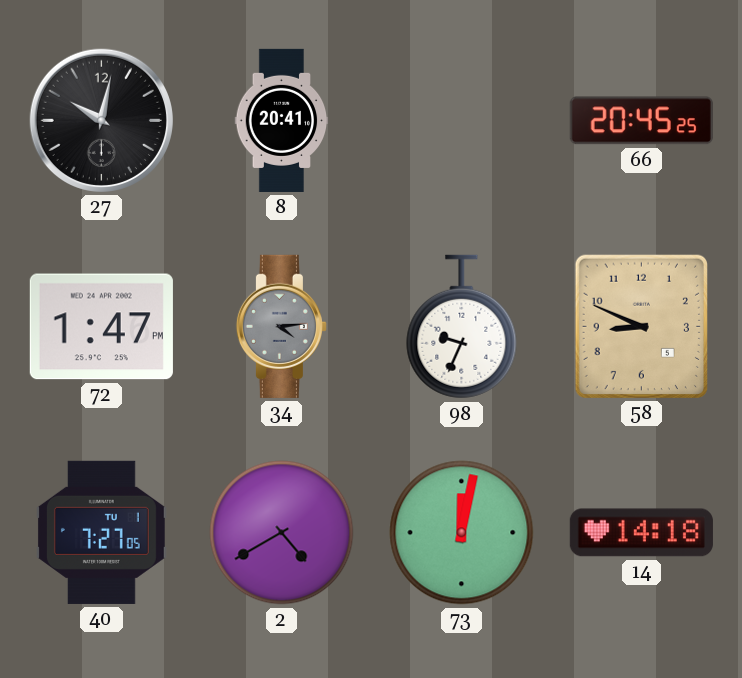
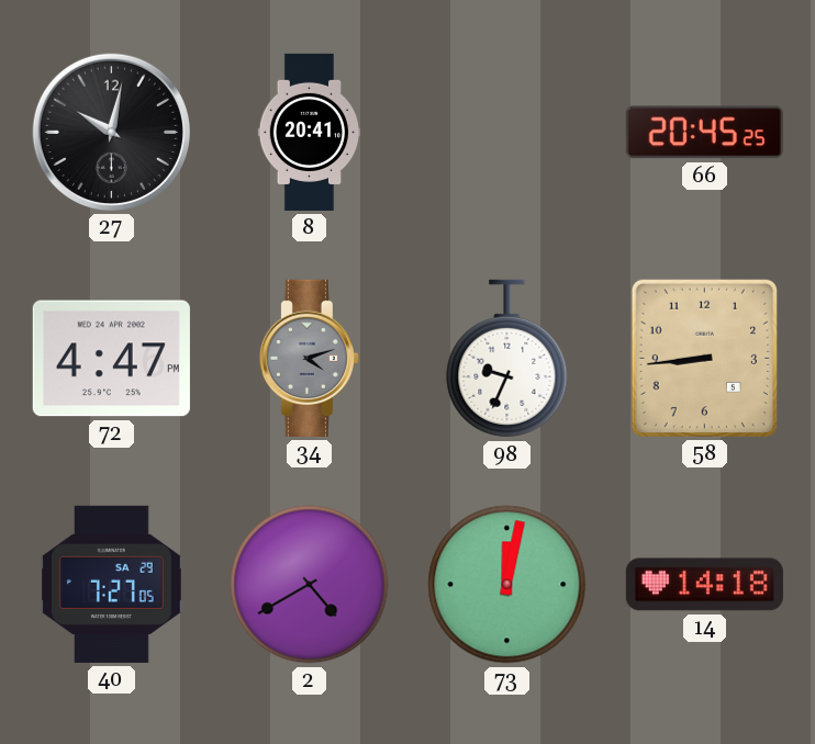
72: 1:47 -> 4:47 (111, 359)
34: 4:14 -> 4:12 (309, 358)
58: 8:49 -> 8:44 (704, 358)
40 date: TU 1 -> SA 29 (112, 584)
